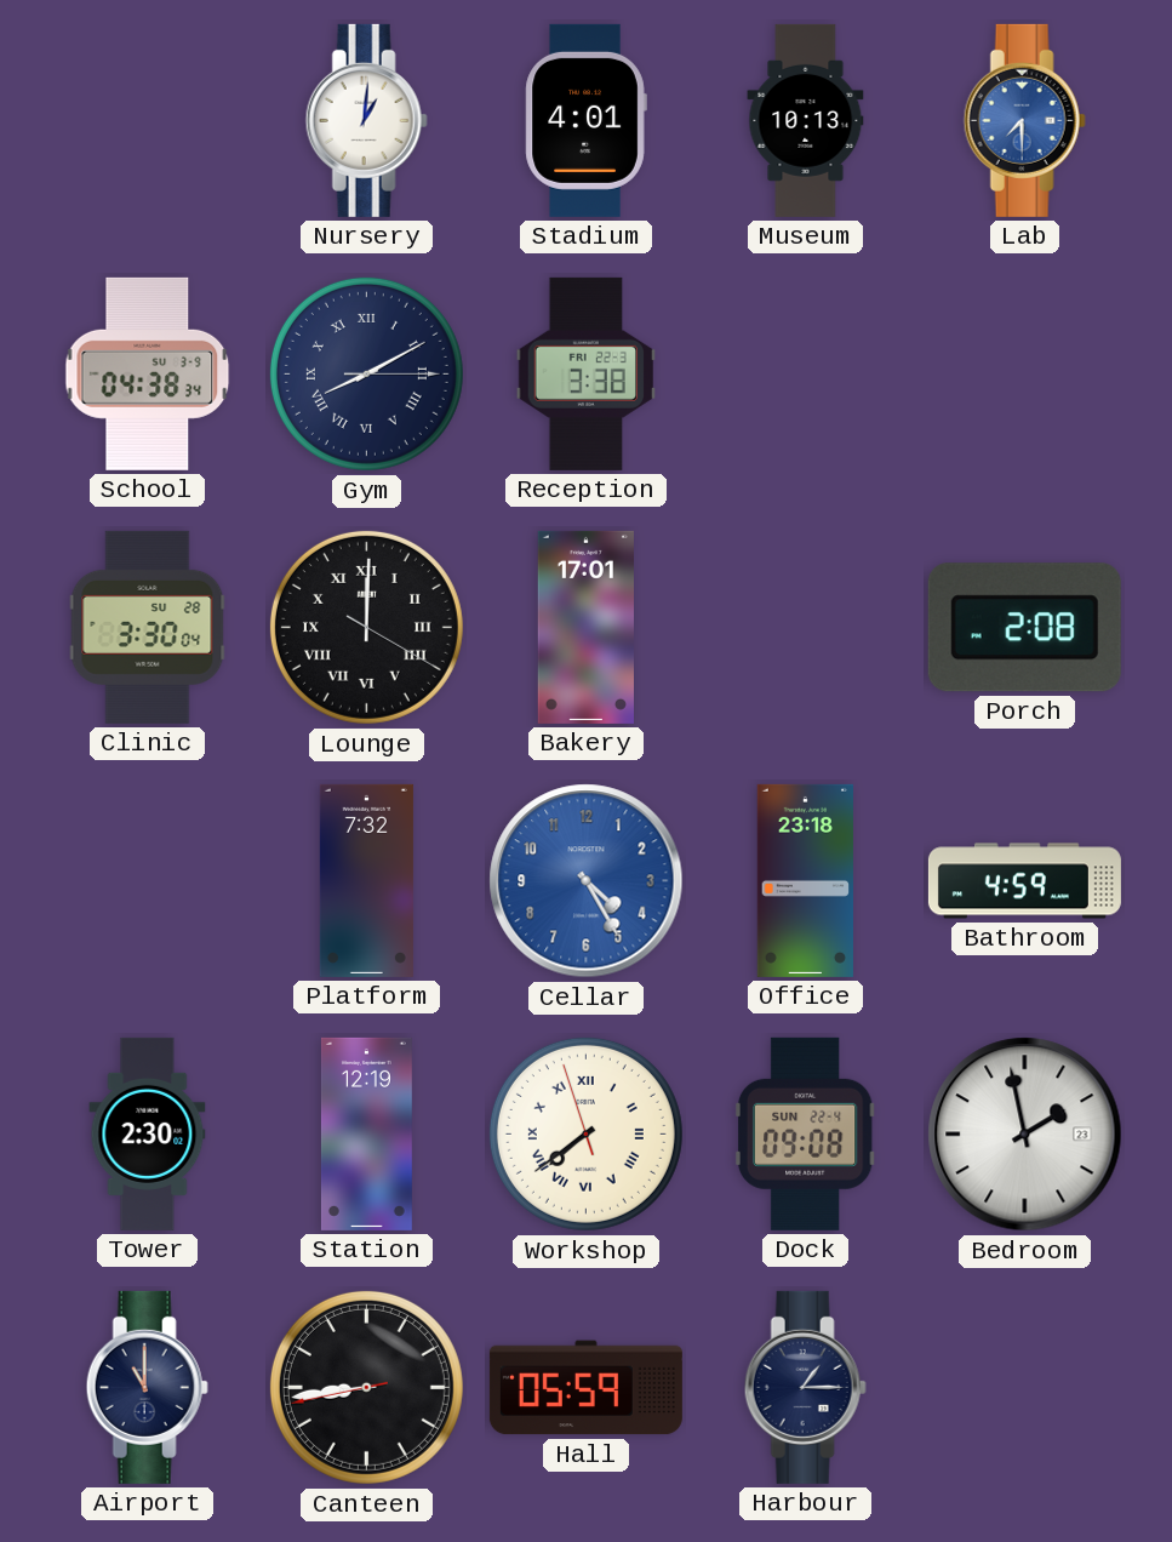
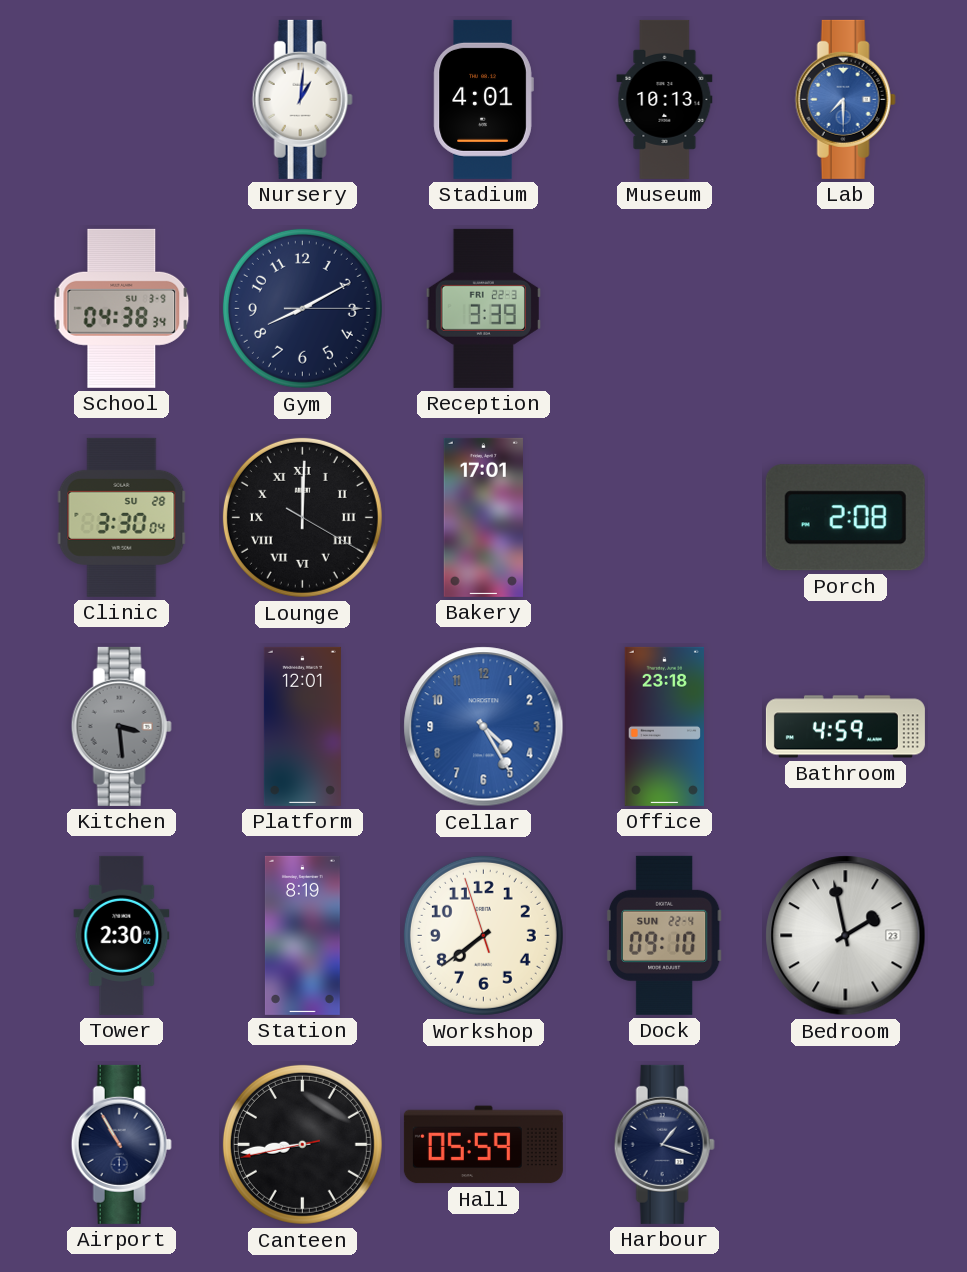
Gym numerals: Roman -> Arabic (302, 308)
Reception: 3:38 -> 3:39 (483, 308)
Kitchen: none -> 3:29 (121, 726)
Platform: 7:32 -> 12:01 (302, 726)
Station: 12:19 -> 8:19 (302, 935)
Workshop numerals: Roman -> Arabic (483, 935)
Dock: 09:08 -> 09:10 (664, 935)
Airport: 11:00 -> 10:55 (121, 1144)
Harbour: 1:15 -> 1:18 (664, 1144)
